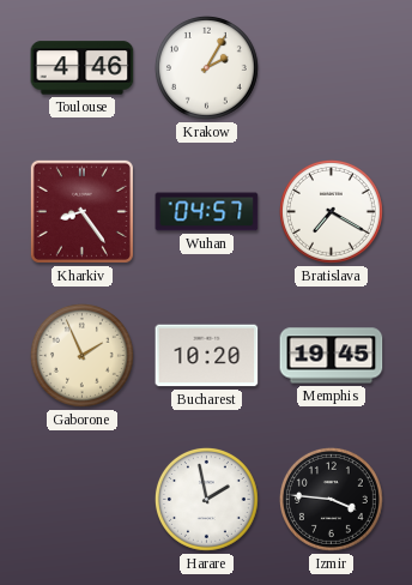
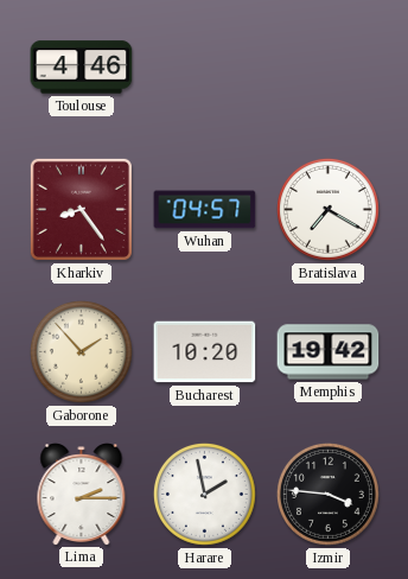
Krakow: 2:05 -> none (206, 67)
Gaborone: 1:56 -> 1:53 (81, 351)
Memphis: 19:45 -> 19:42 (329, 352)
Lima: none -> 2:15 (82, 495)
